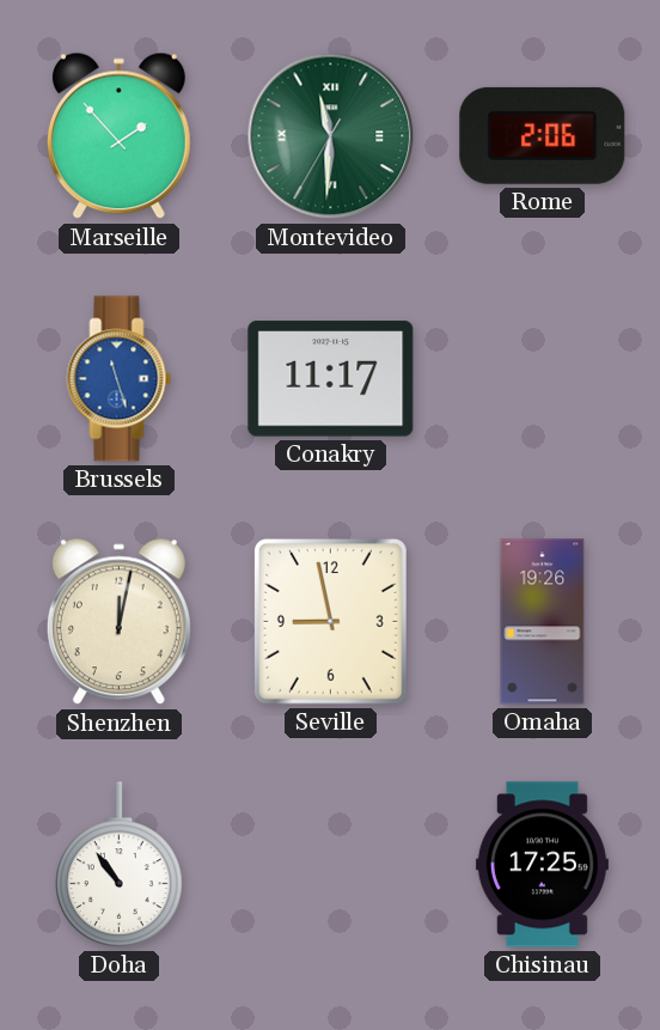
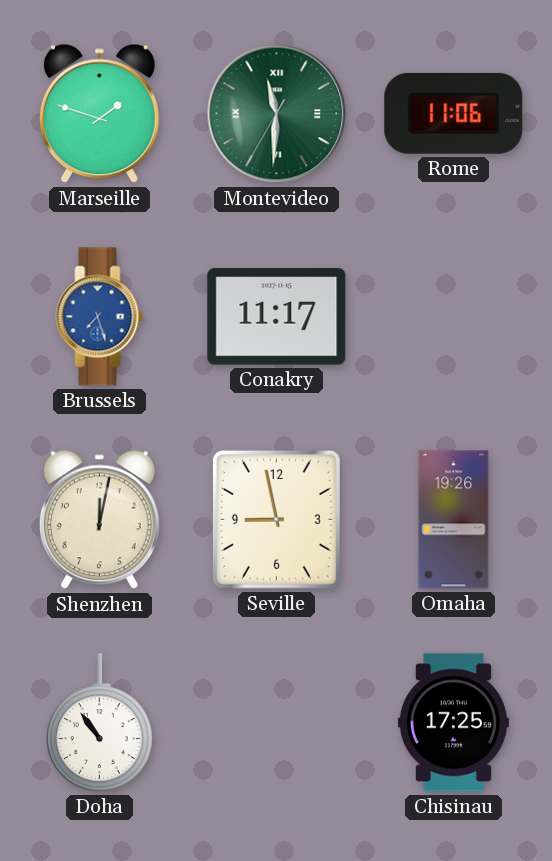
Marseille: 1:53 -> 1:48 (99, 114)
Rome: 2:06 -> 11:06 (454, 113)
Brussels: 11:27 -> 7:27 (100, 317)
